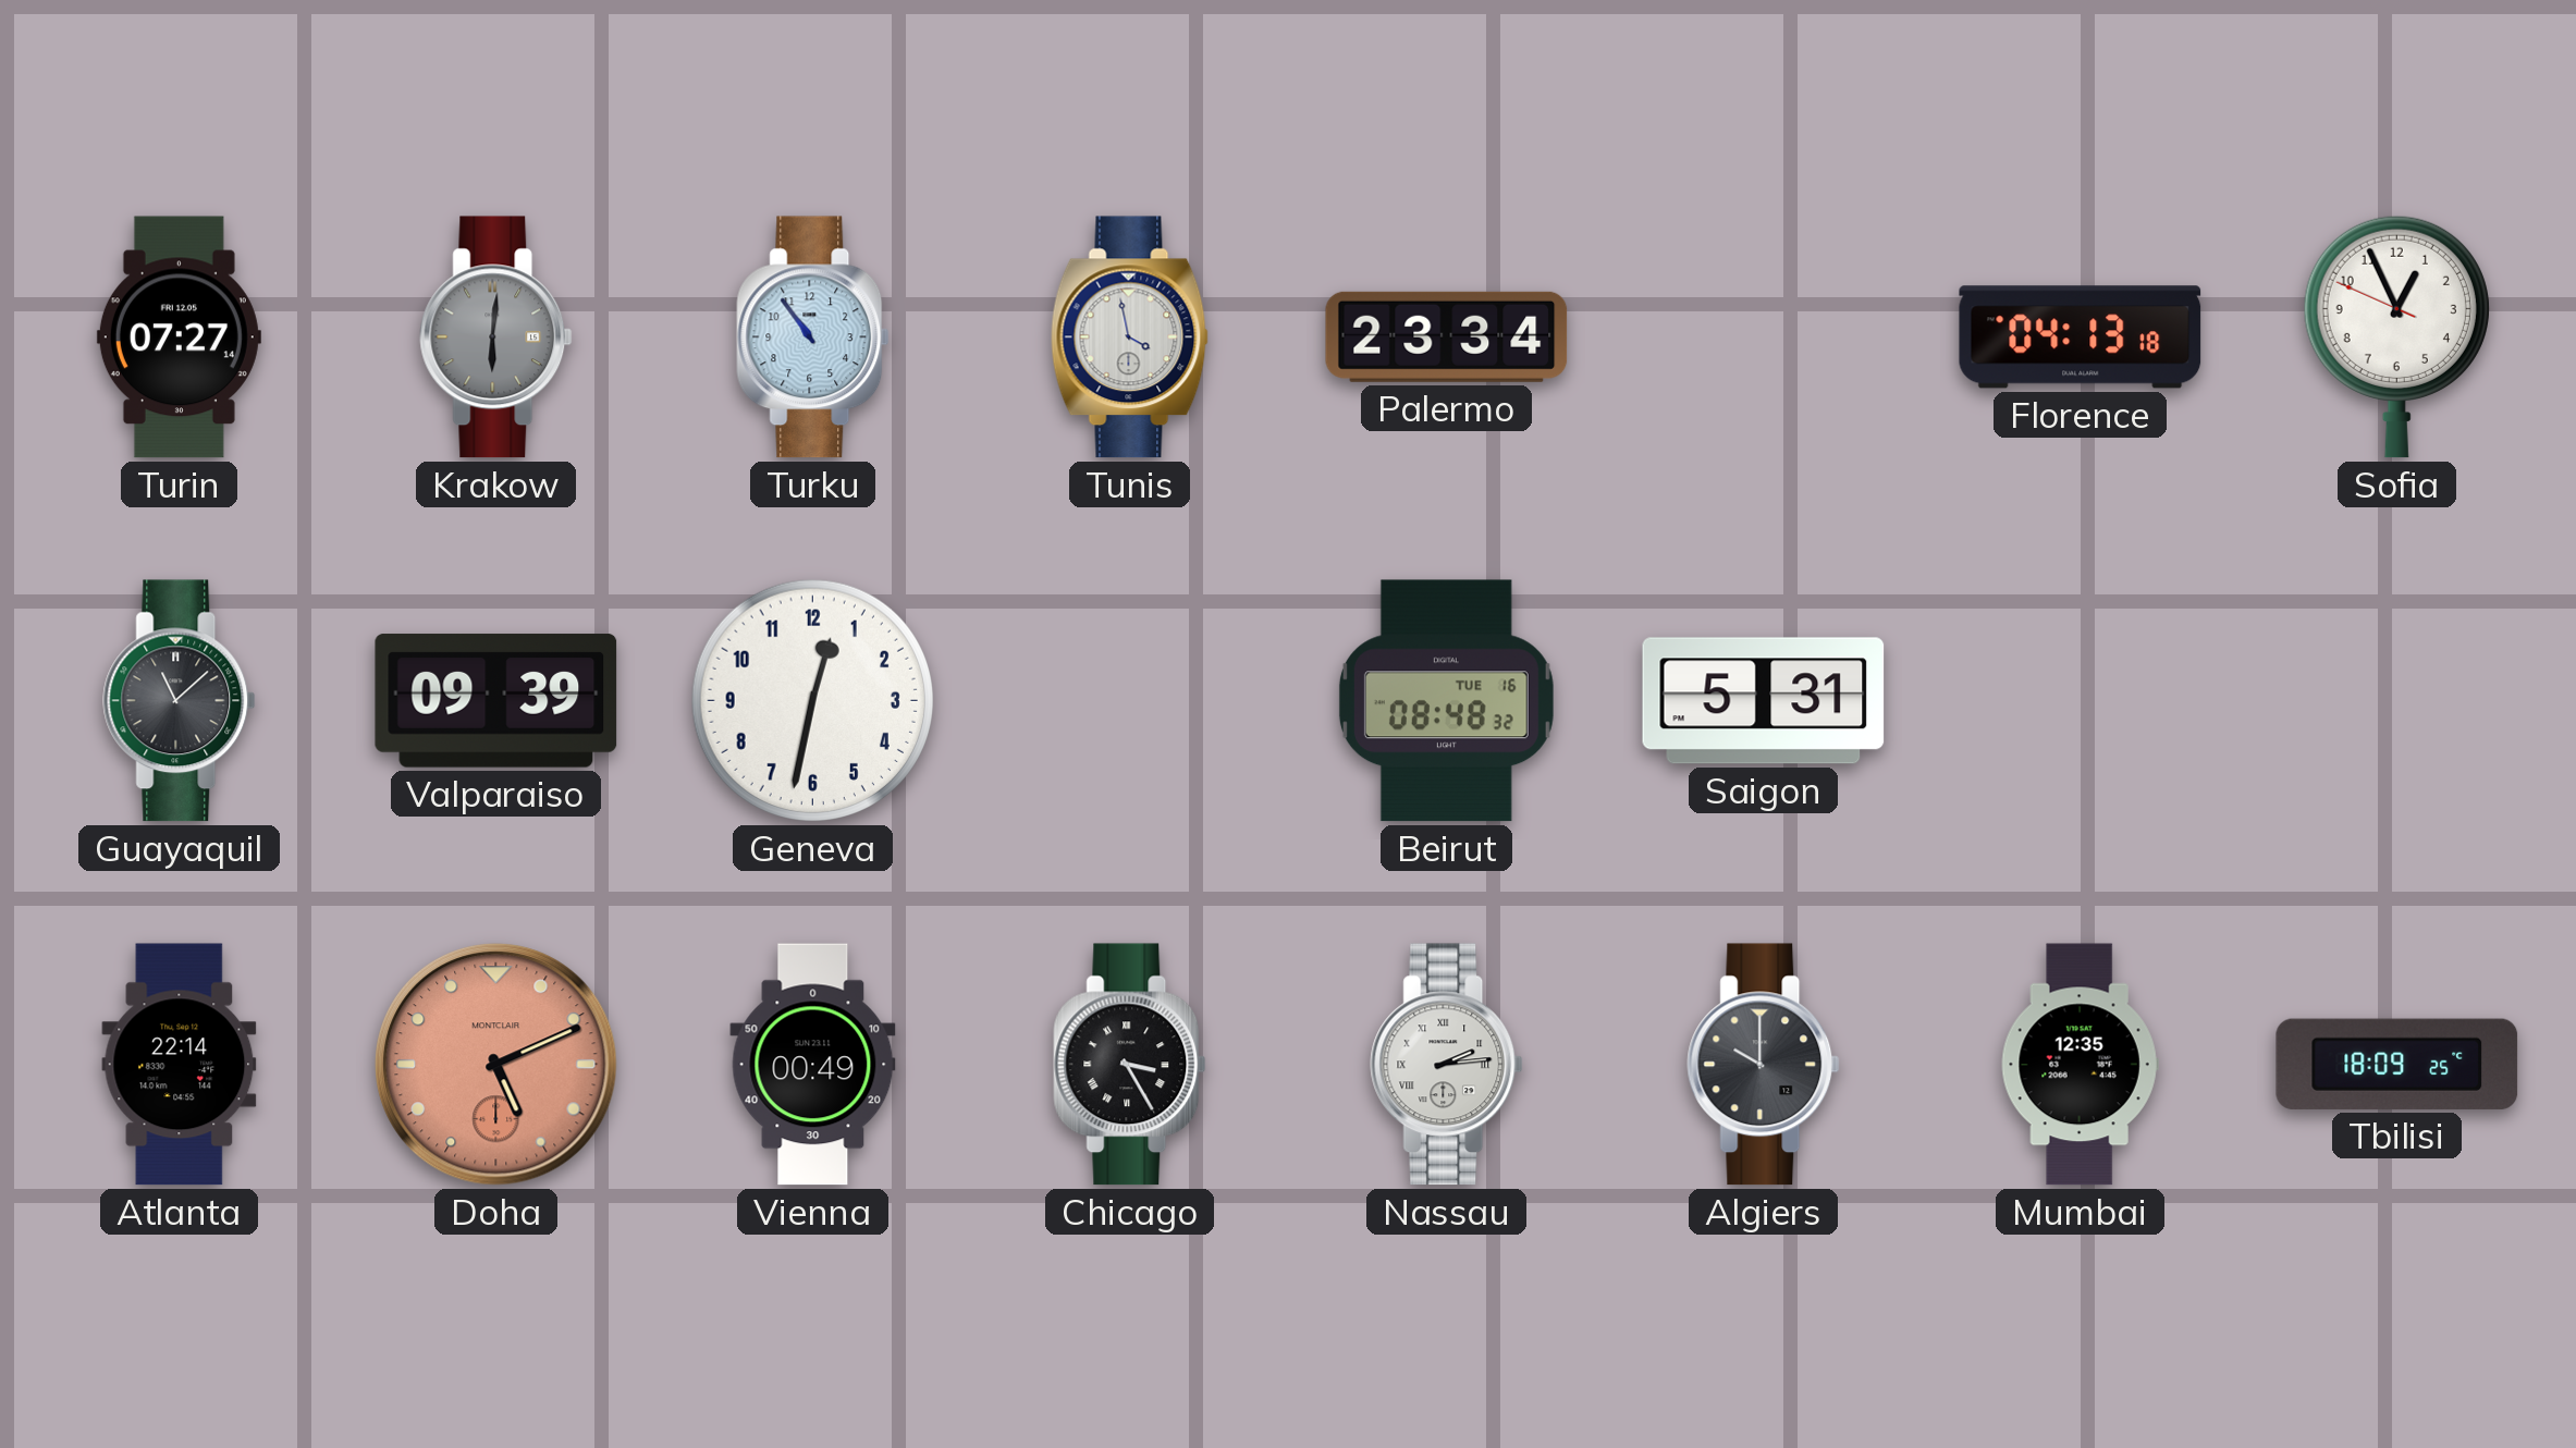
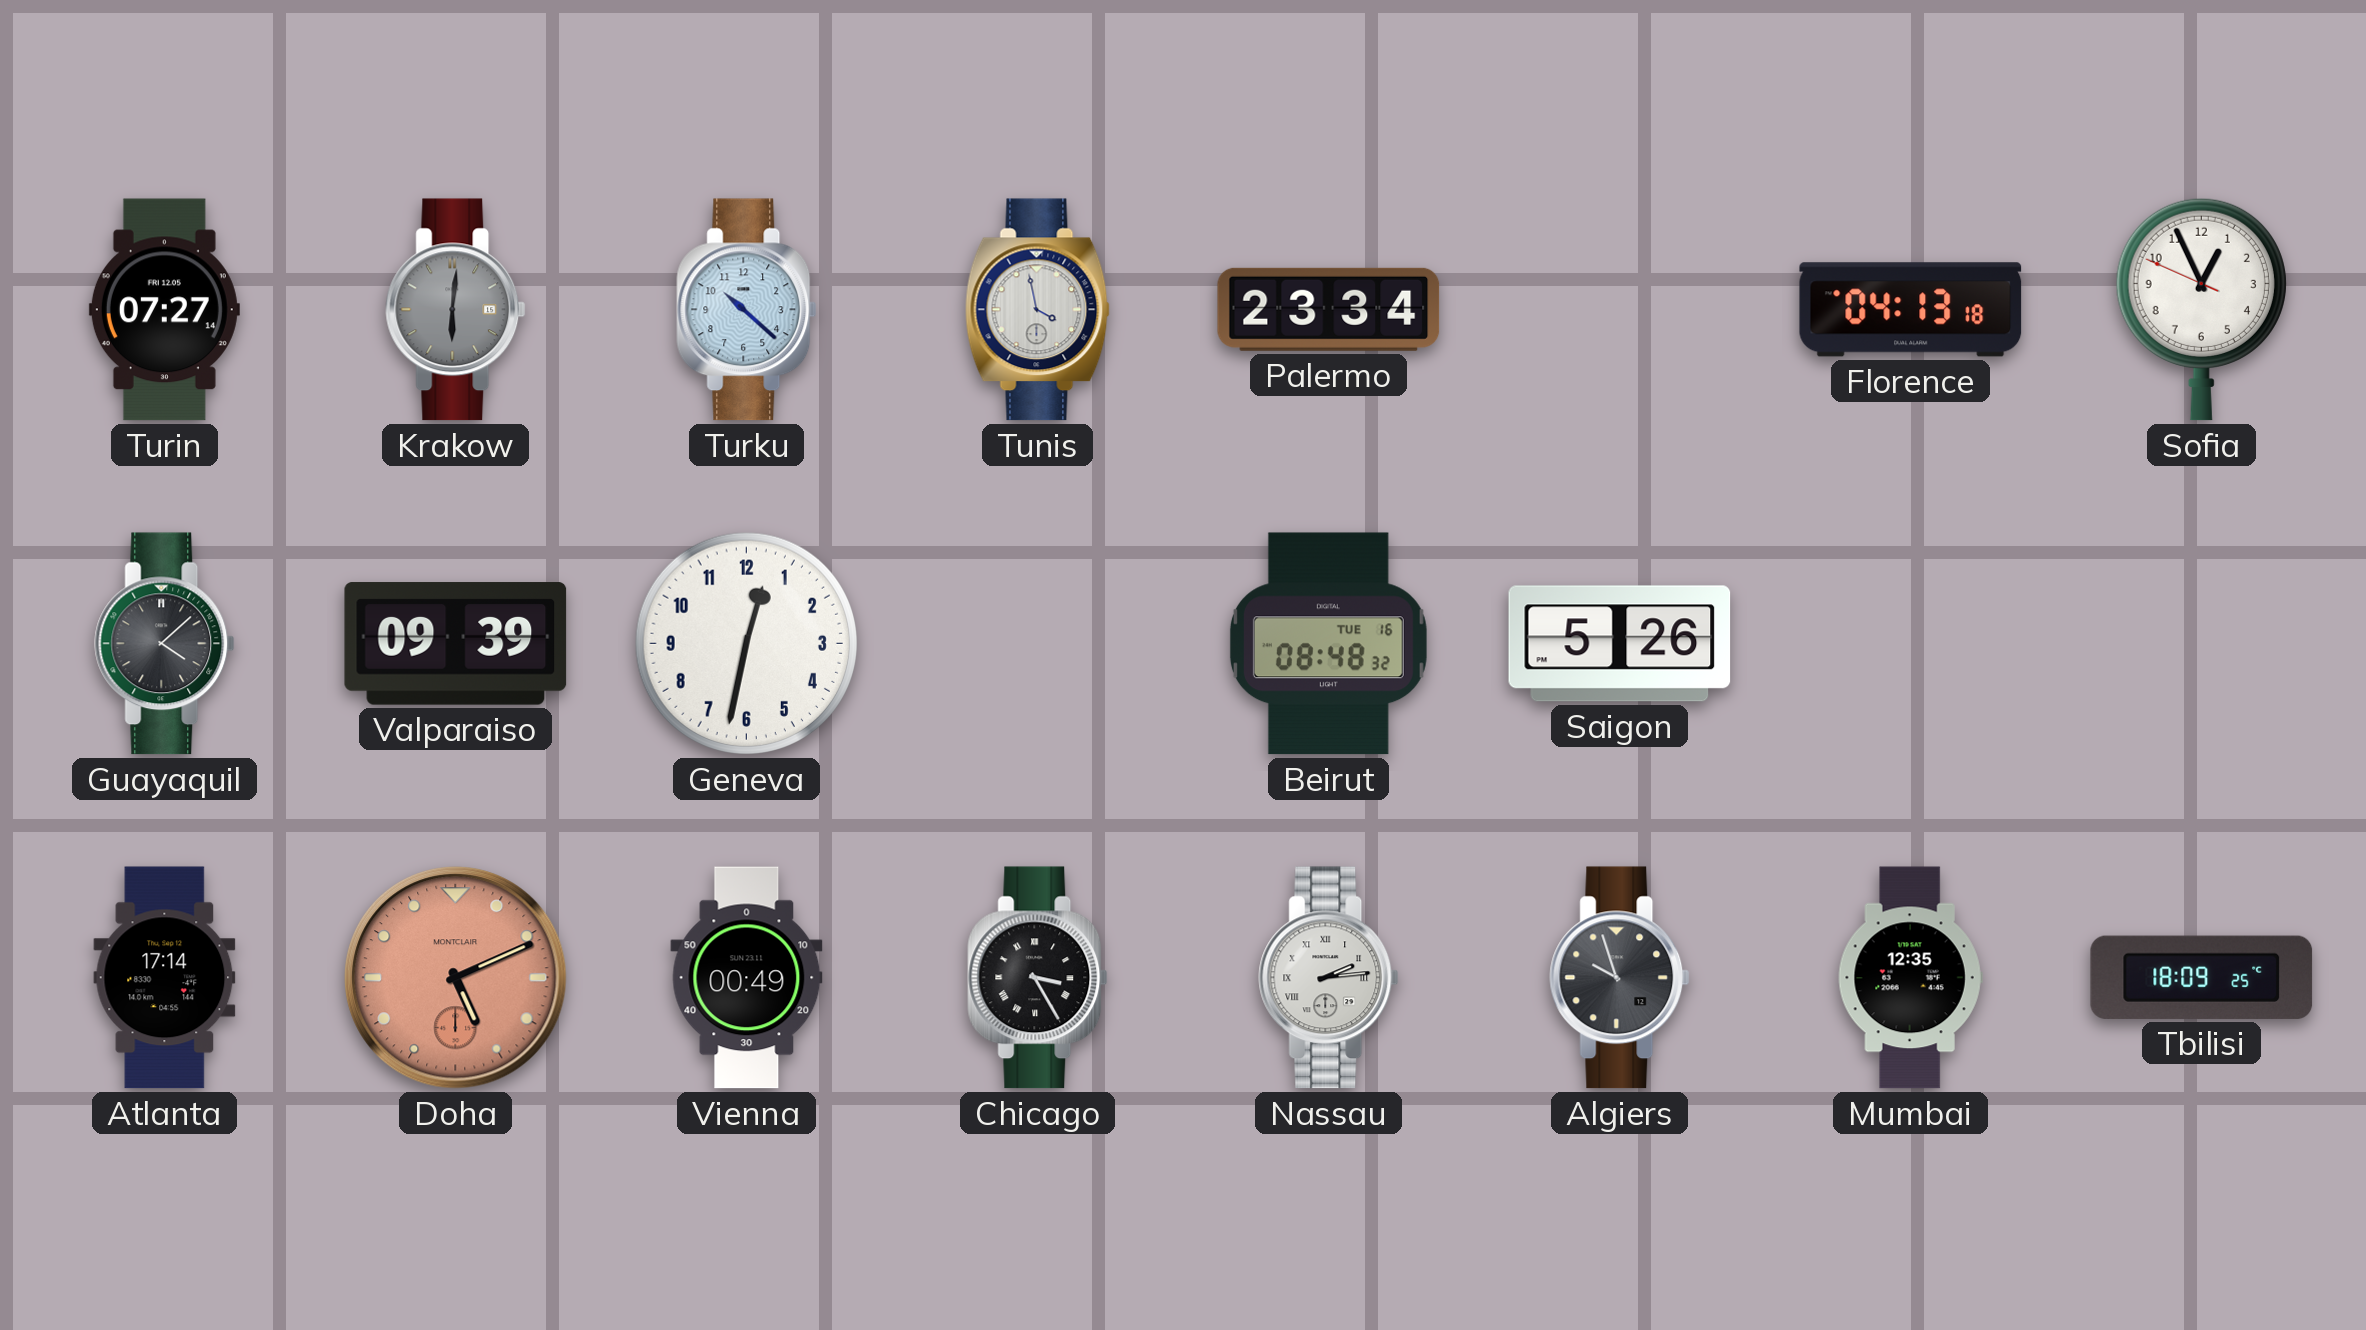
Turku: 10:54 -> 10:22 (747, 310)
Guayaquil: 11:08 -> 4:08 (165, 644)
Saigon: 5:31 -> 5:26 (1620, 644)
Atlanta: 22:14 -> 17:14 (165, 978)
Algiers: 10:00 -> 9:57 (1620, 978)
